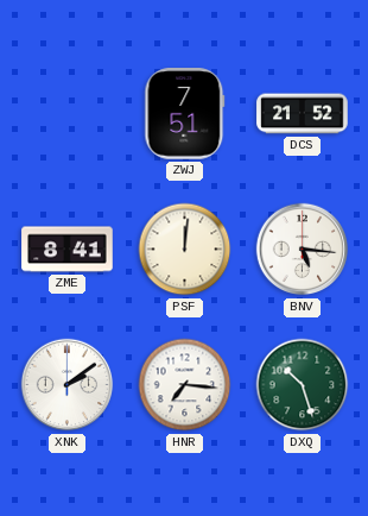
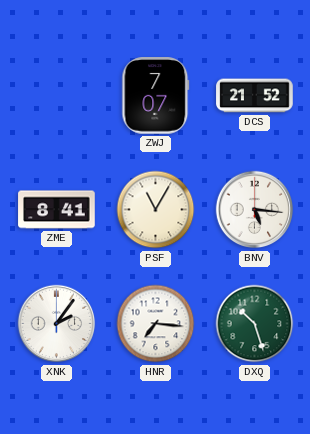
ZWJ: 7:51 -> 7:07 (156, 96)
PSF: 12:01 -> 11:05 (156, 210)
XNK: 2:09 -> 2:06 (57, 324)
